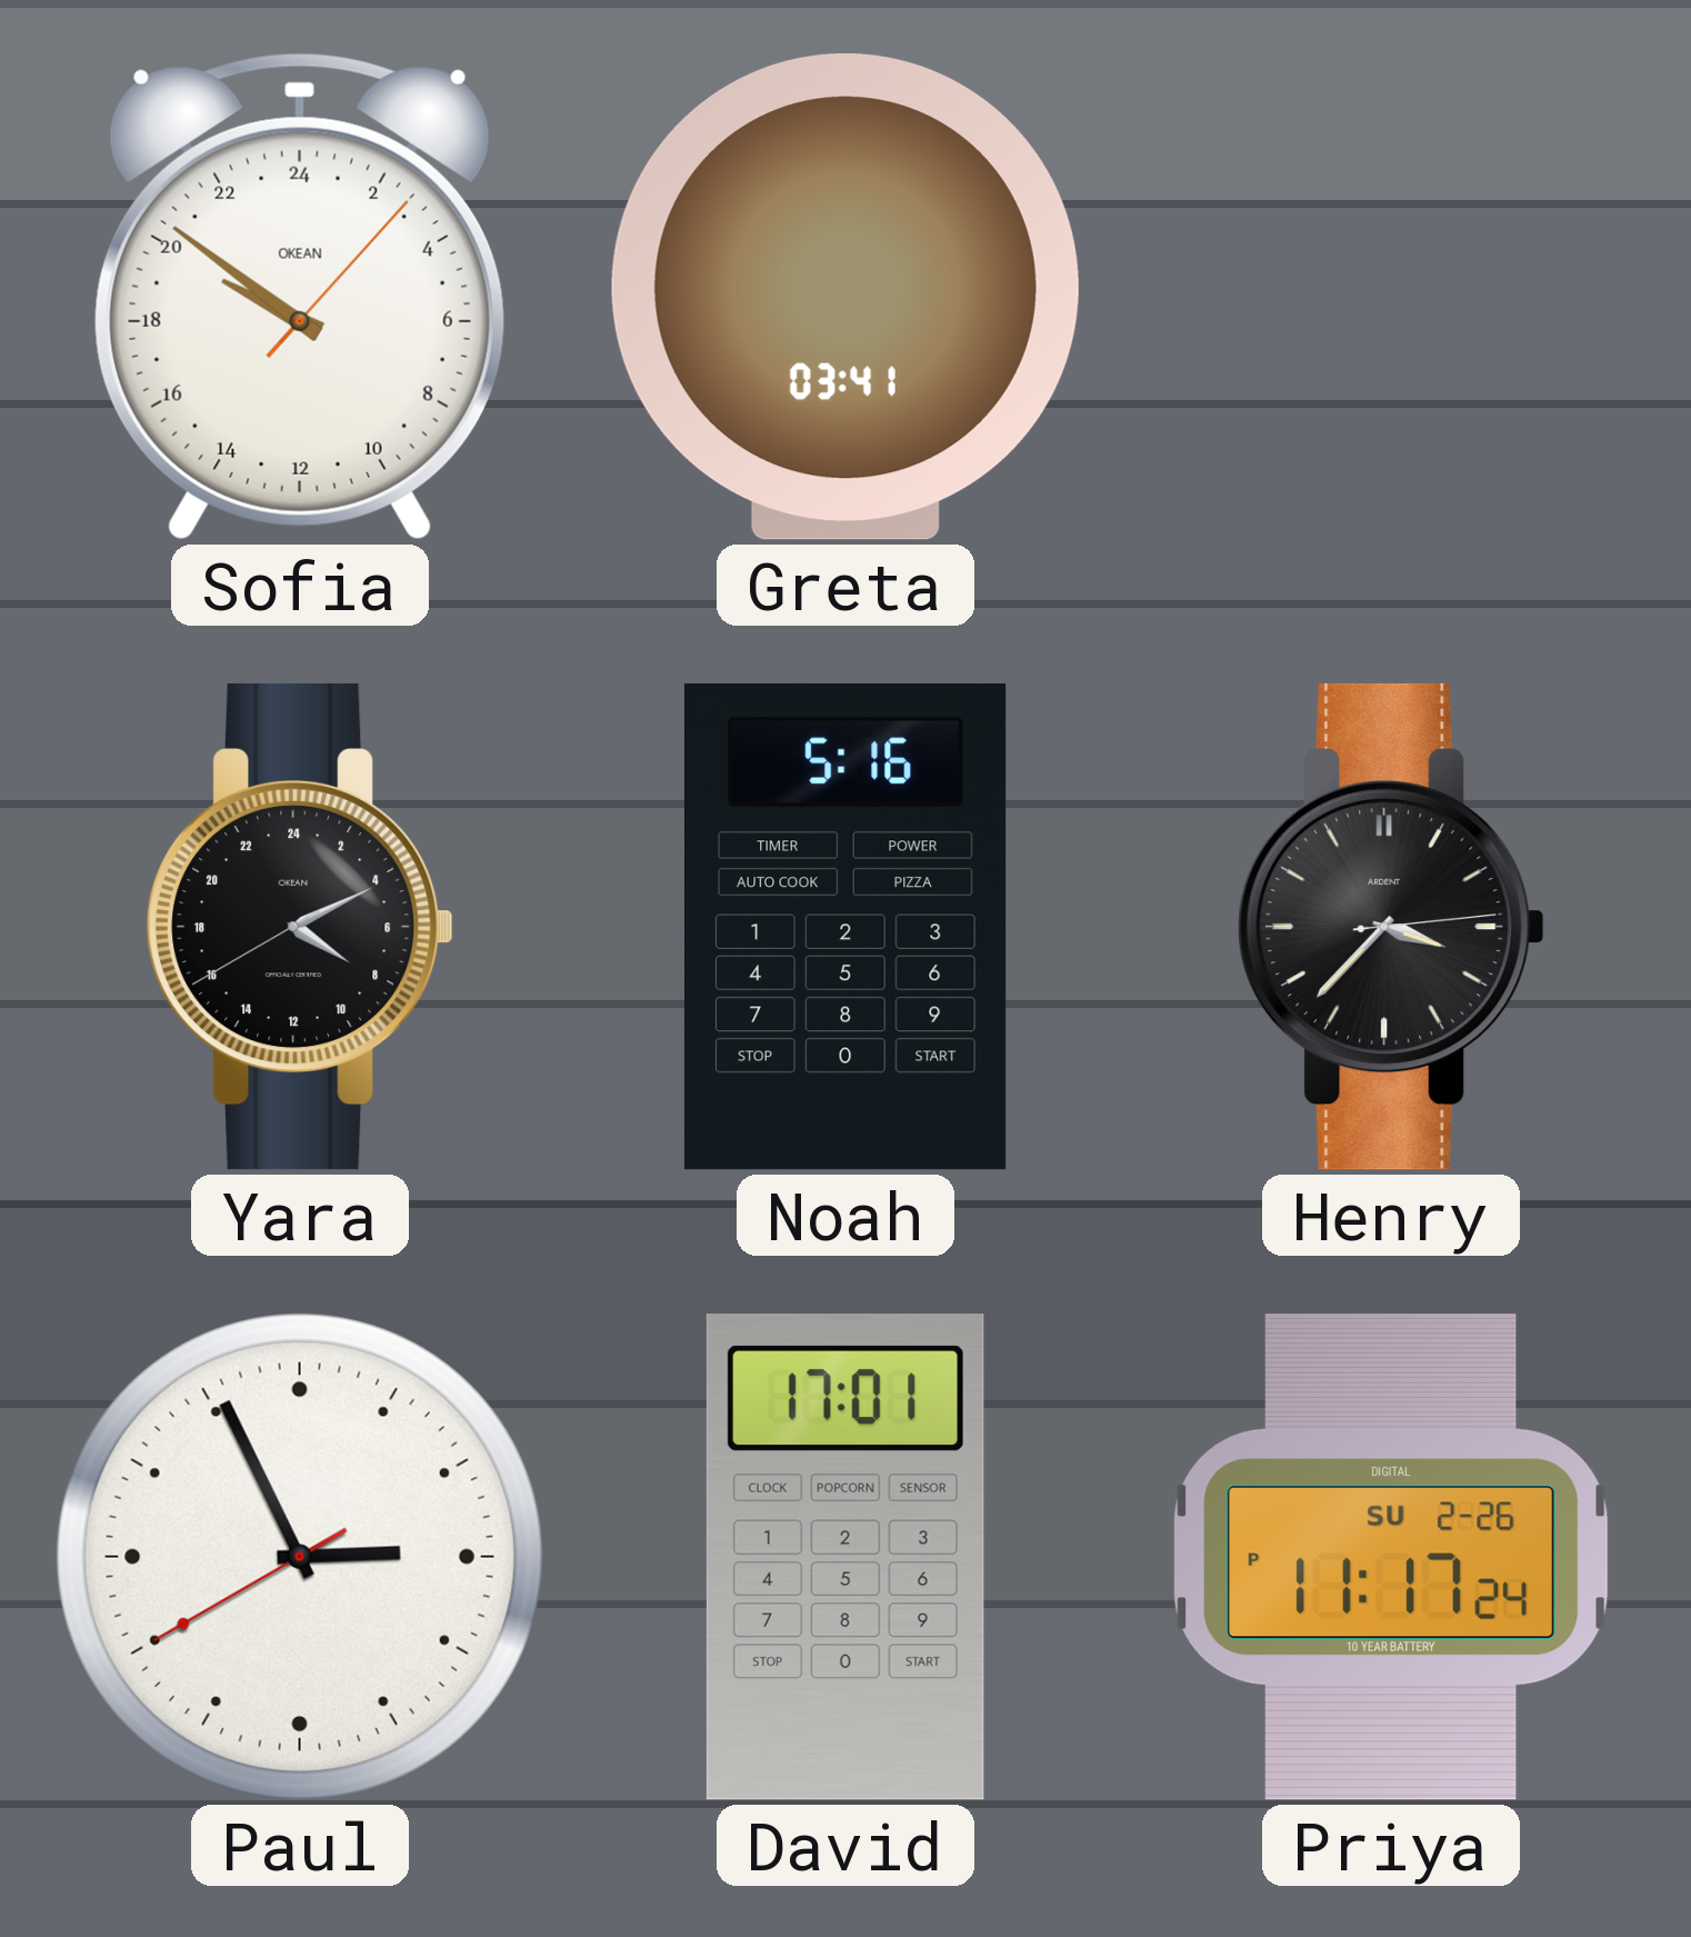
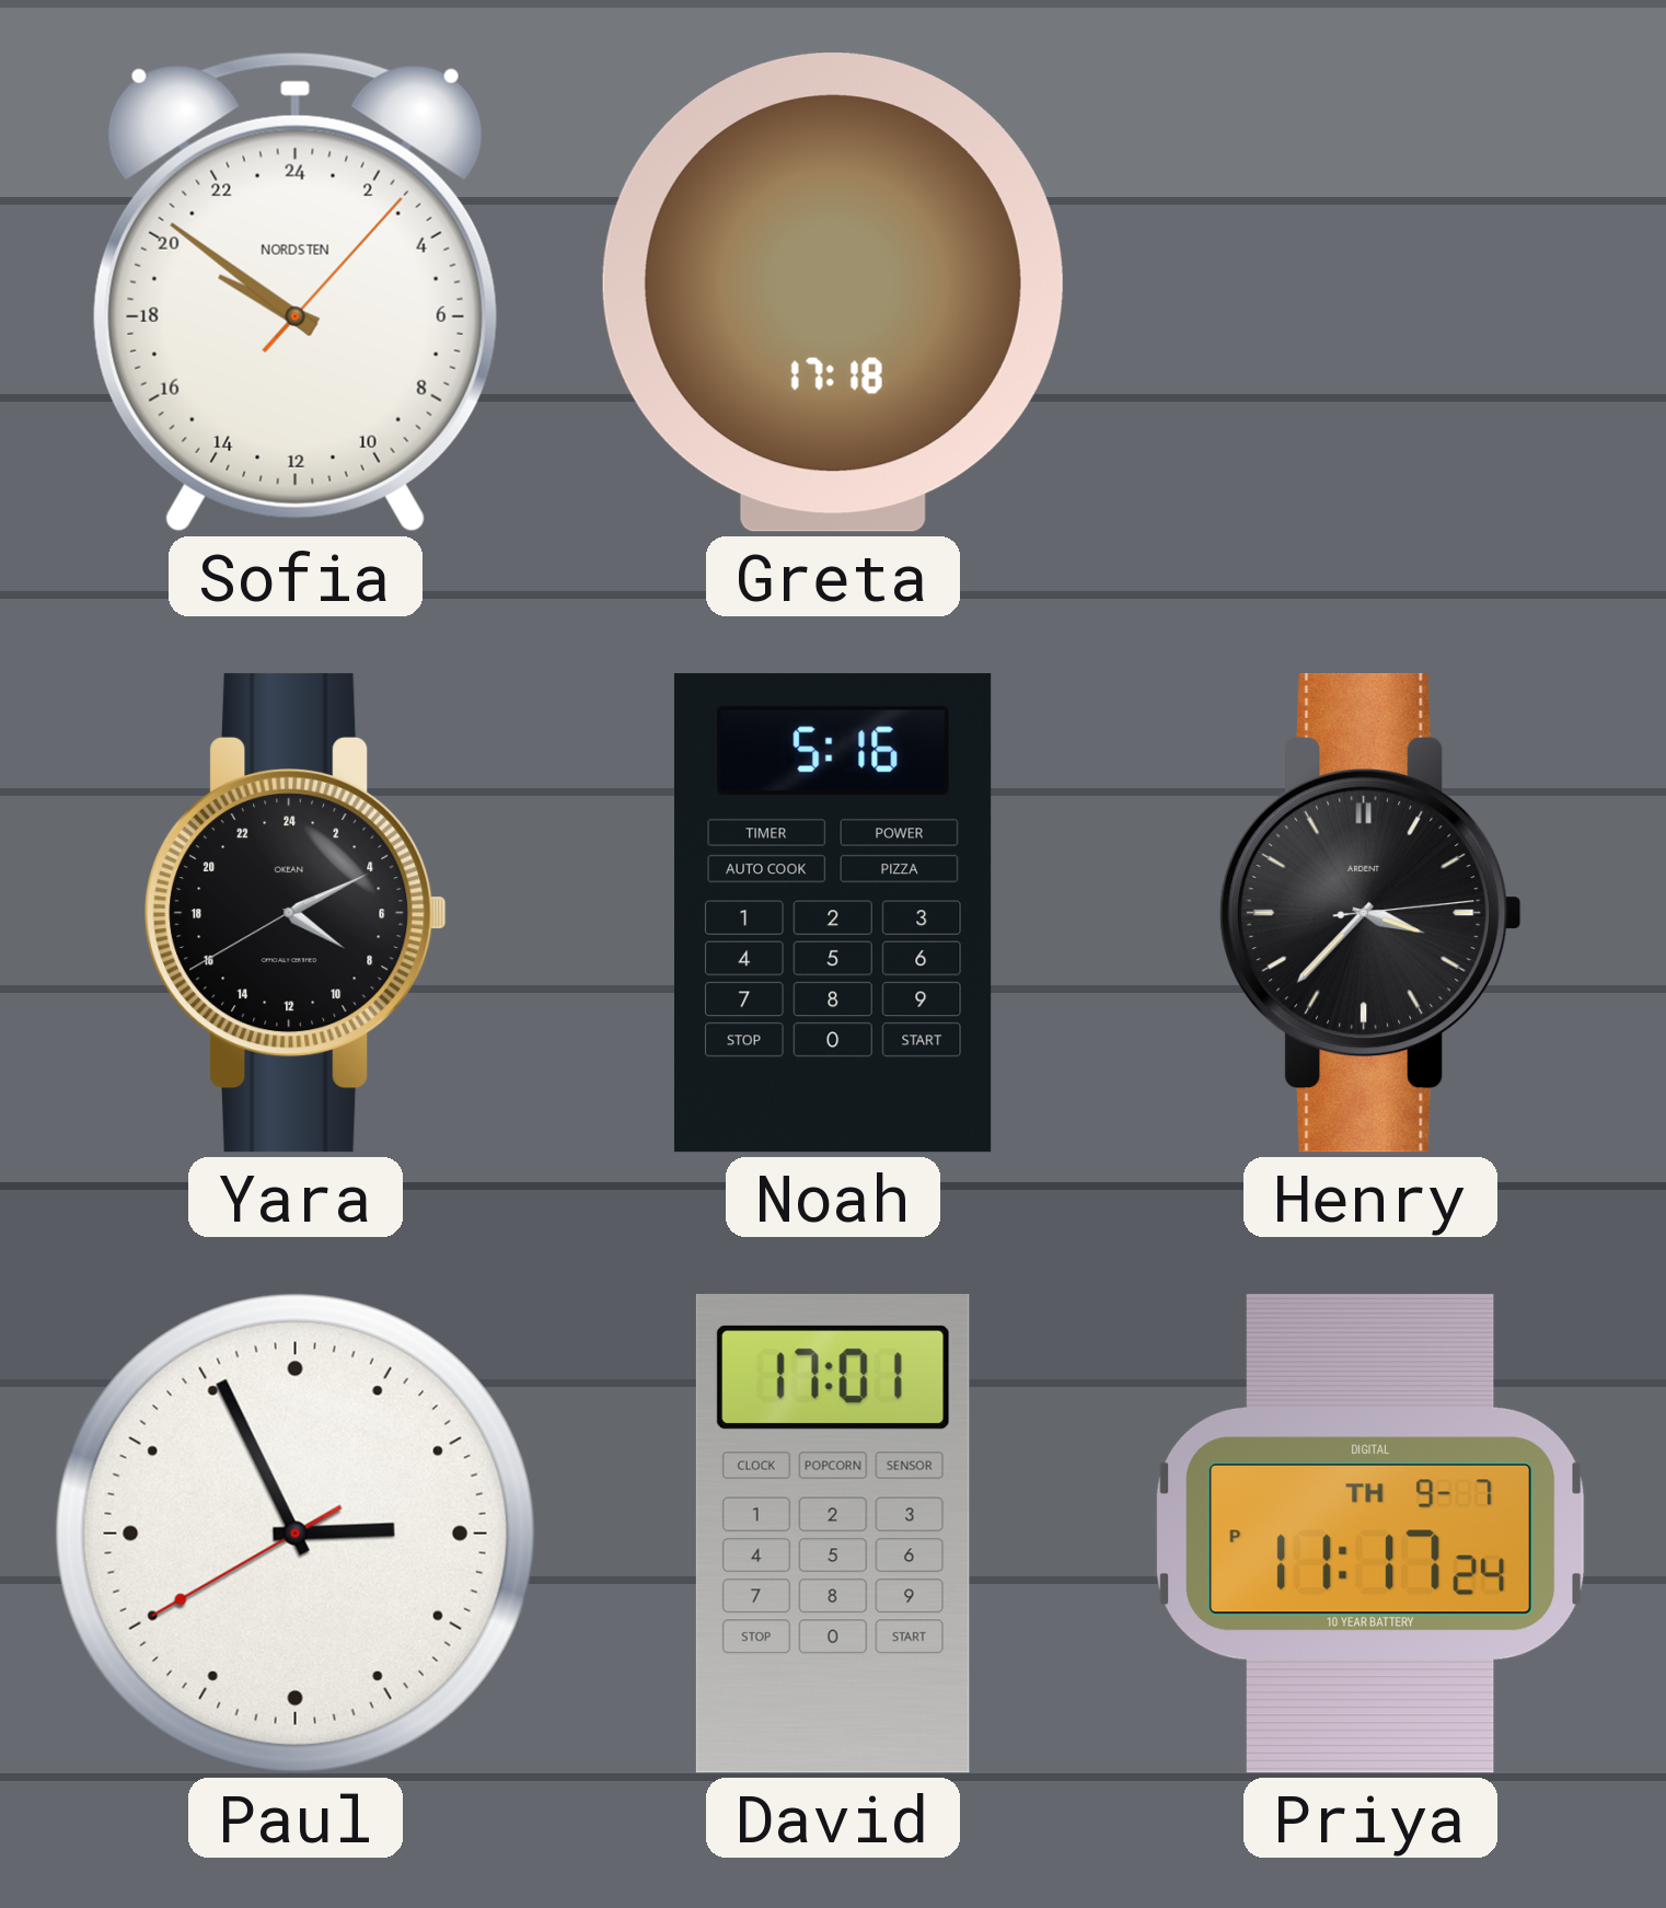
Sofia brand: OKEAN -> NORDSTEN (296, 292)
Greta: 03:41 -> 17:18 (833, 293)
Priya date: SU 2-26 -> TH 9-7 (1370, 1534)
